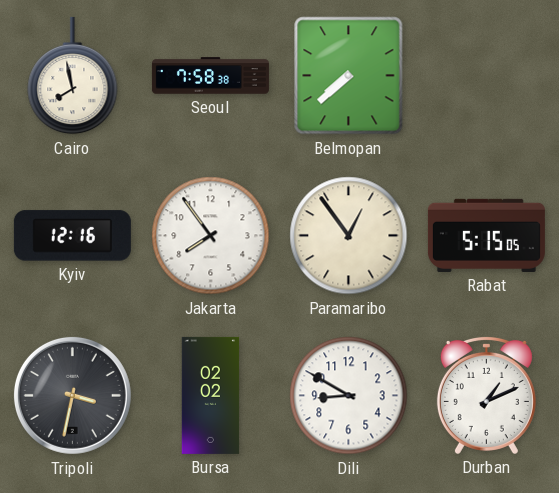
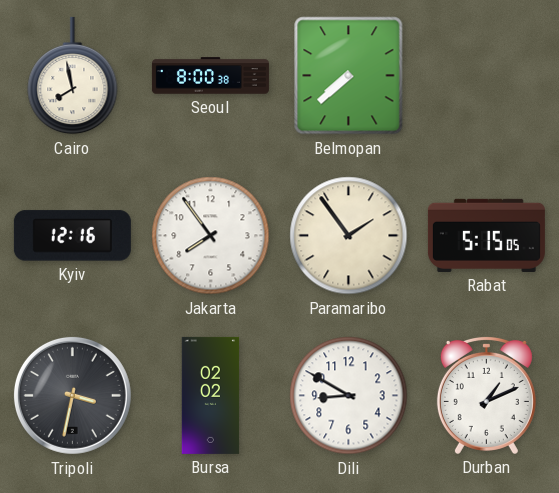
Seoul: 7:58 -> 8:00 (210, 76)
Paramaribo: 12:54 -> 1:54 (349, 236)
